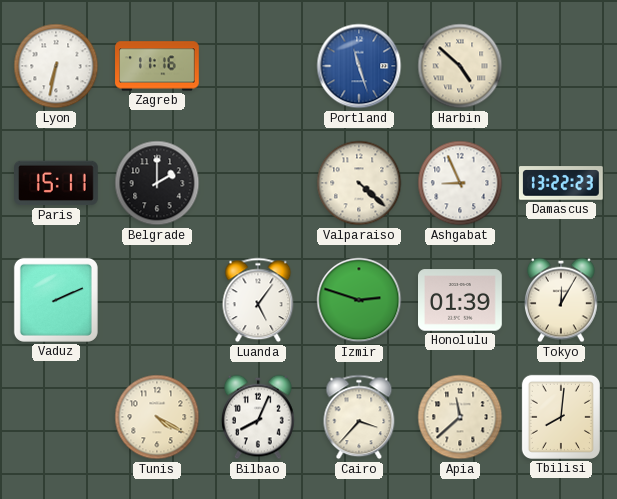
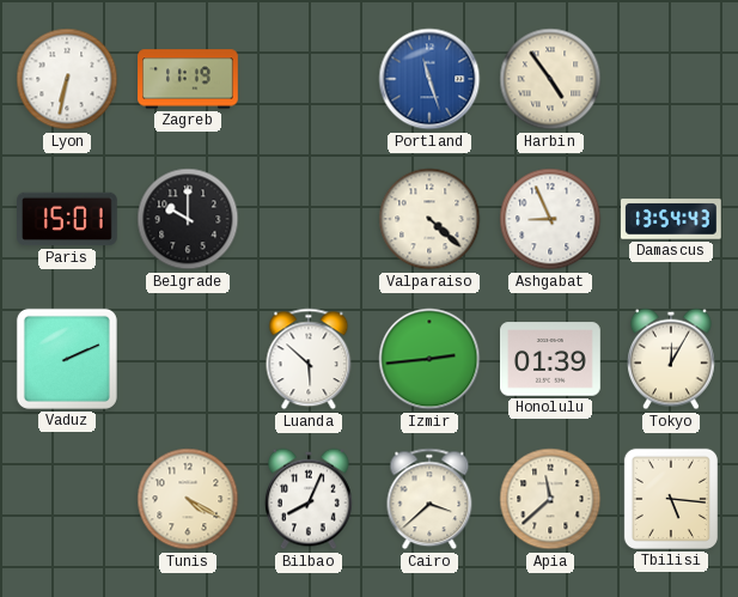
Zagreb: 11:16 -> 11:19 (188, 79)
Harbin: 4:52 -> 4:54 (550, 79)
Paris: 15:11 -> 15:01 (68, 219)
Belgrade: 2:00 -> 10:00 (188, 219)
Damascus: 13:22 -> 13:54 (672, 219)
Luanda: 5:06 -> 5:52 (309, 359)
Izmir: 2:48 -> 2:44 (429, 359)
Cairo: 3:37 -> 3:38 (429, 499)
Tbilisi: 8:01 -> 5:16 (671, 499)
